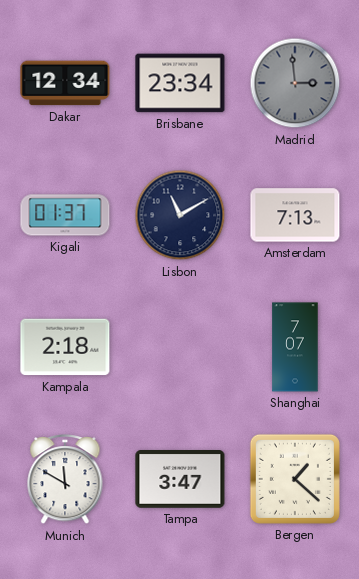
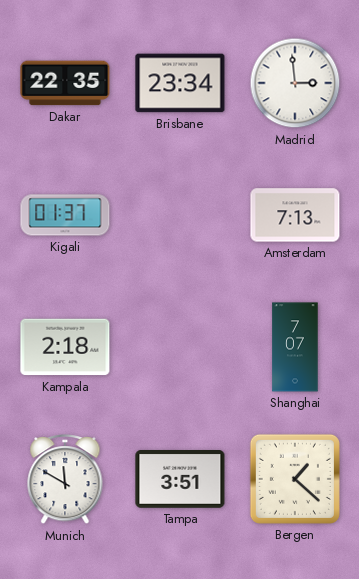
Dakar: 12:34 -> 22:35 (65, 83)
Madrid dial: grey -> white (295, 83)
Lisbon: 11:10 -> none (180, 215)
Tampa: 3:47 -> 3:51 (180, 480)
